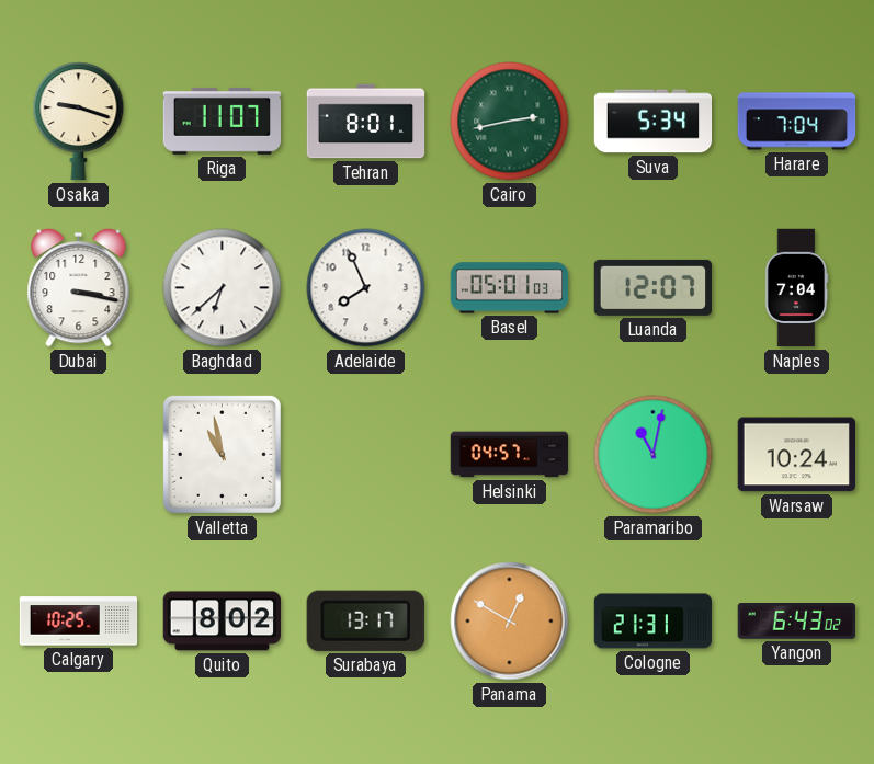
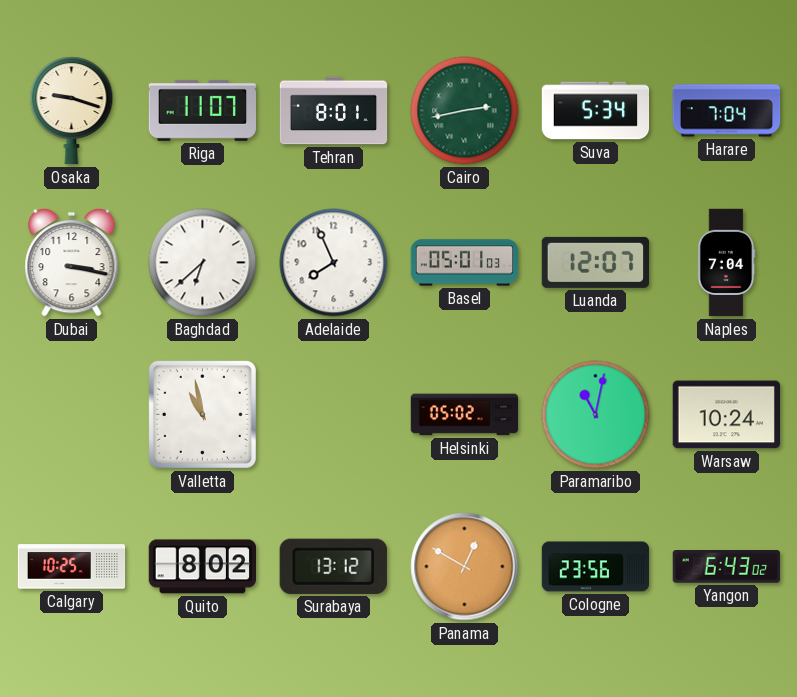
Helsinki: 04:57 -> 05:02 (465, 415)
Surabaya: 13:17 -> 13:12 (333, 566)
Cologne: 21:31 -> 23:56 (596, 567)
